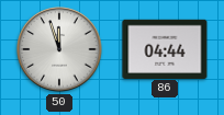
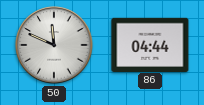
50: 11:57 -> 11:49 (54, 45)
